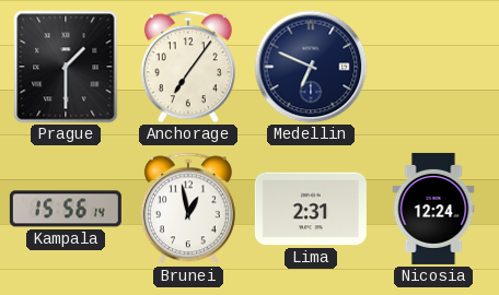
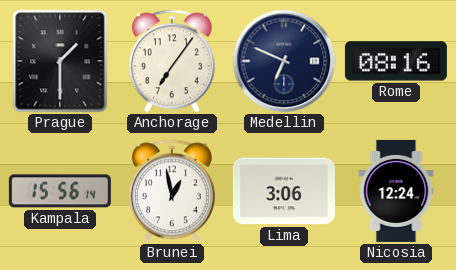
Rome: none -> 08:16 (396, 61)
Lima: 2:31 -> 3:06 (284, 191)
